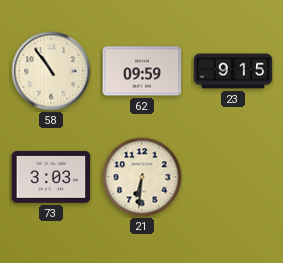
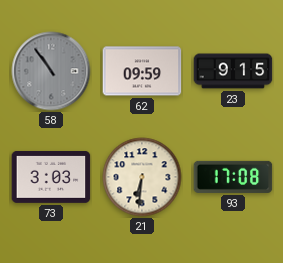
58 dial: cream -> grey (51, 71)
93: none -> 17:08 (233, 177)
